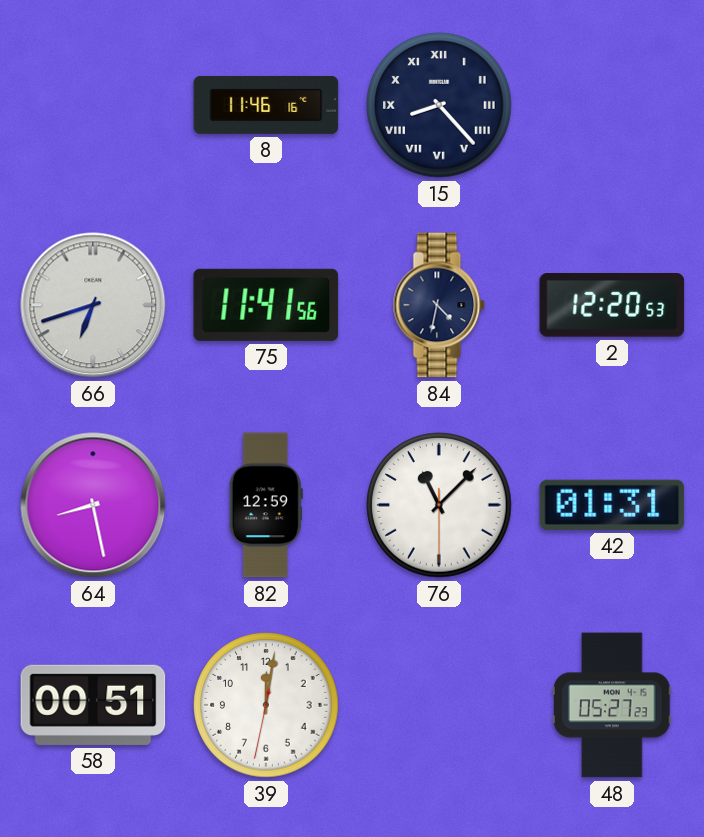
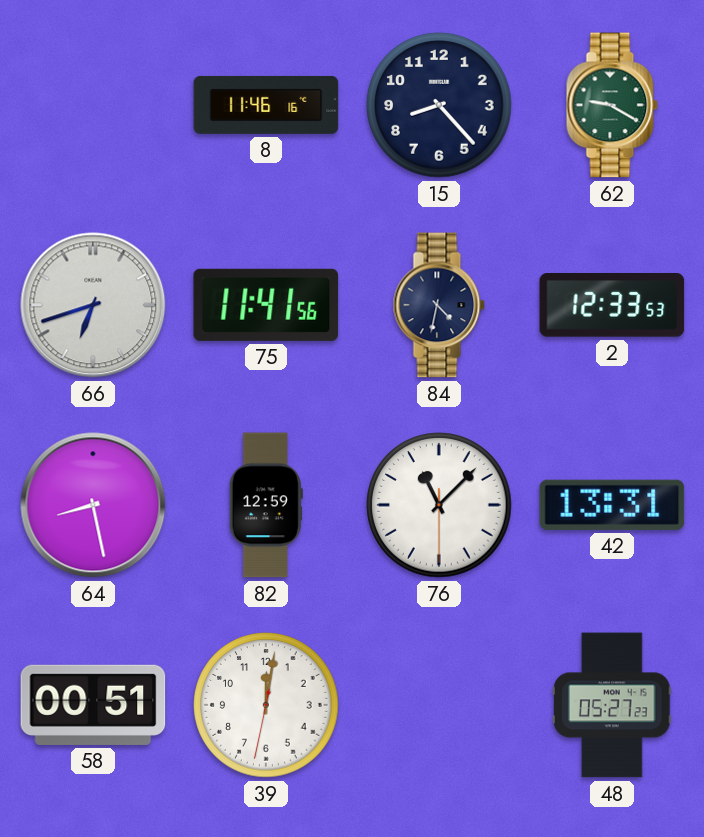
15 numerals: Roman -> Arabic (439, 105)
62: none -> 9:20 (612, 105)
2: 12:20 -> 12:33 (612, 306)
42: 01:31 -> 13:31 (612, 505)
